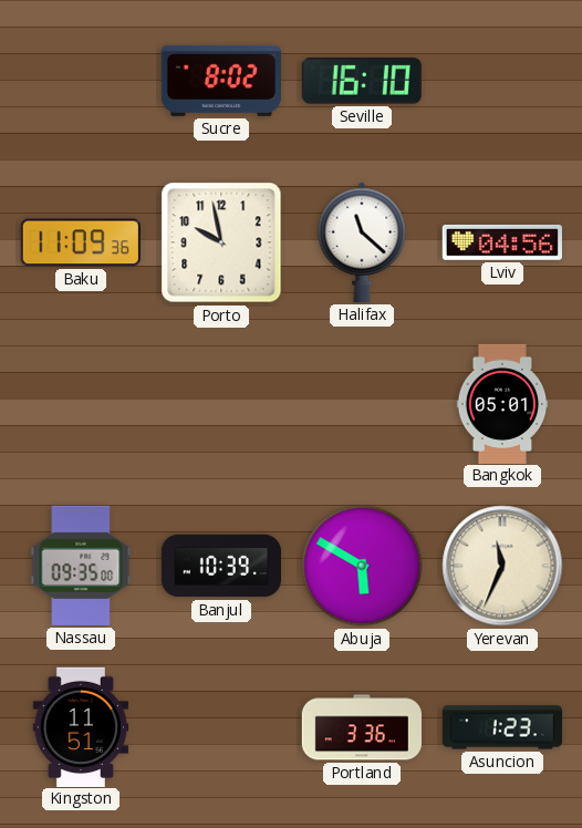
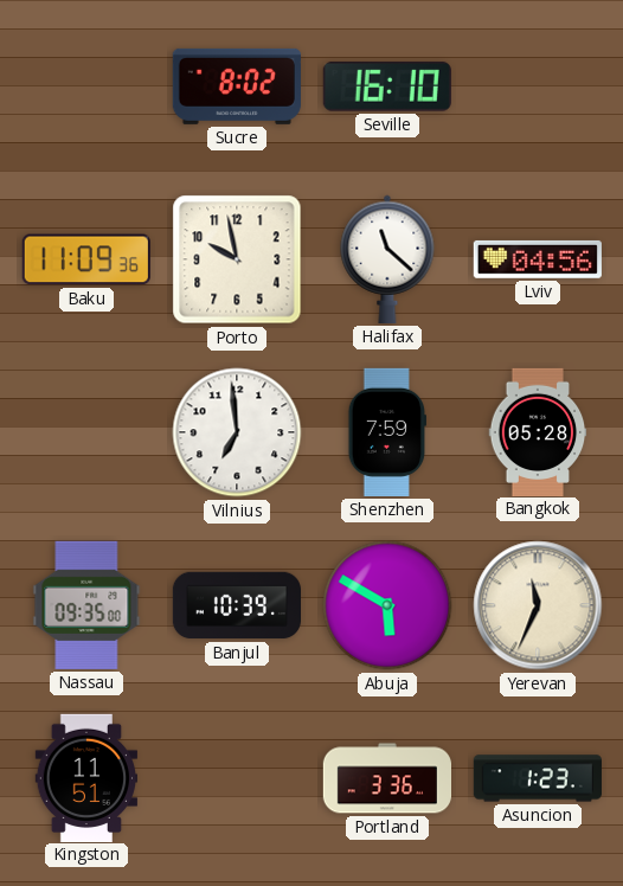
Vilnius: none -> 6:59 (237, 432)
Shenzhen: none -> 7:59 (386, 432)
Bangkok: 05:01 -> 05:28 (538, 431)
